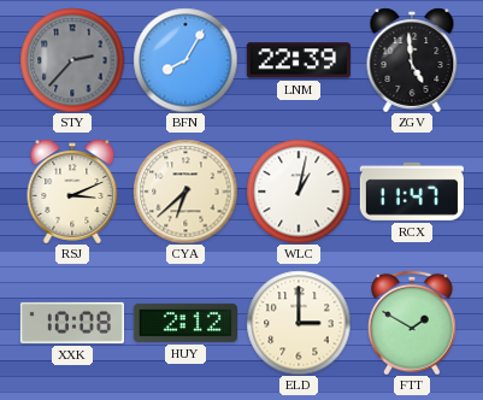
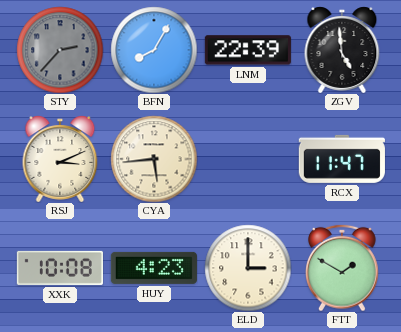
CYA: 6:38 -> 5:44 (154, 159)
WLC: 1:02 -> none (299, 192)
HUY: 2:12 -> 4:23 (154, 268)
